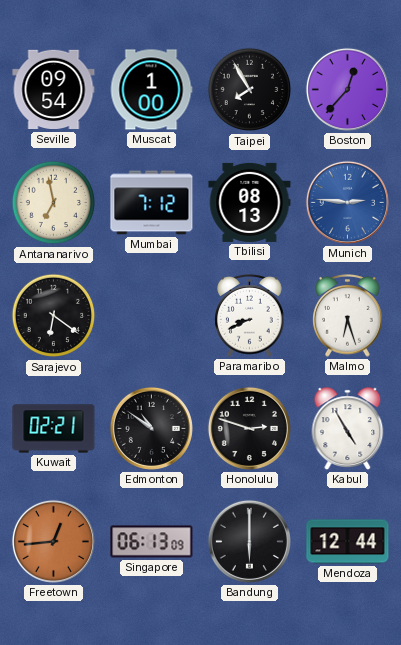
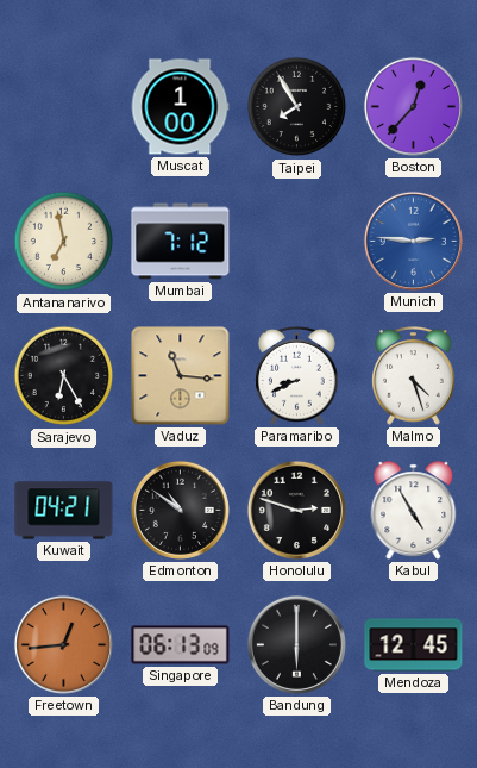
Seville: 09:54 -> none (54, 90)
Tbilisi: 08:13 -> none (250, 202)
Sarajevo: 6:21 -> 6:25 (64, 376)
Vaduz: none -> 11:16 (181, 376)
Malmo: 6:27 -> 4:27 (414, 376)
Kuwait: 02:21 -> 04:21 (64, 511)
Mendoza: 12:44 -> 12:45 (414, 645)
